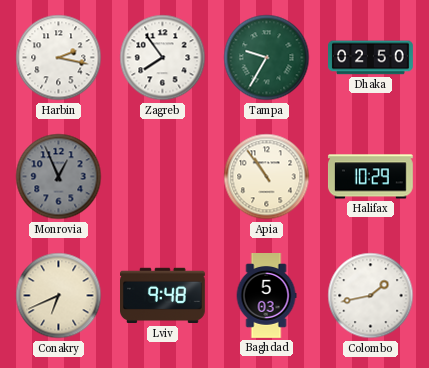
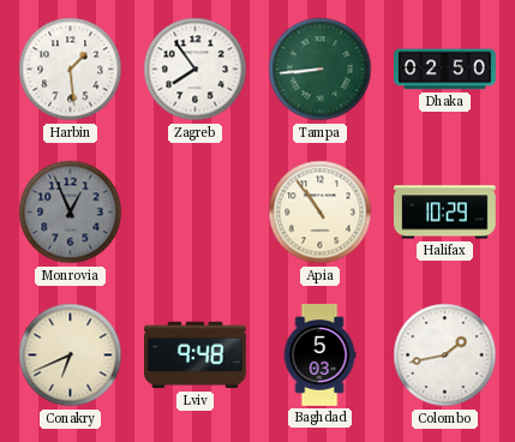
Harbin: 2:17 -> 1:29 (71, 70)
Tampa: 9:35 -> 8:44 (321, 70)
